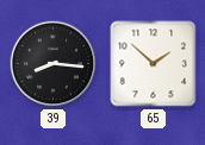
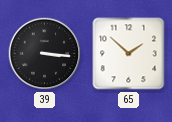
39: 8:16 -> 3:16 (45, 54)
